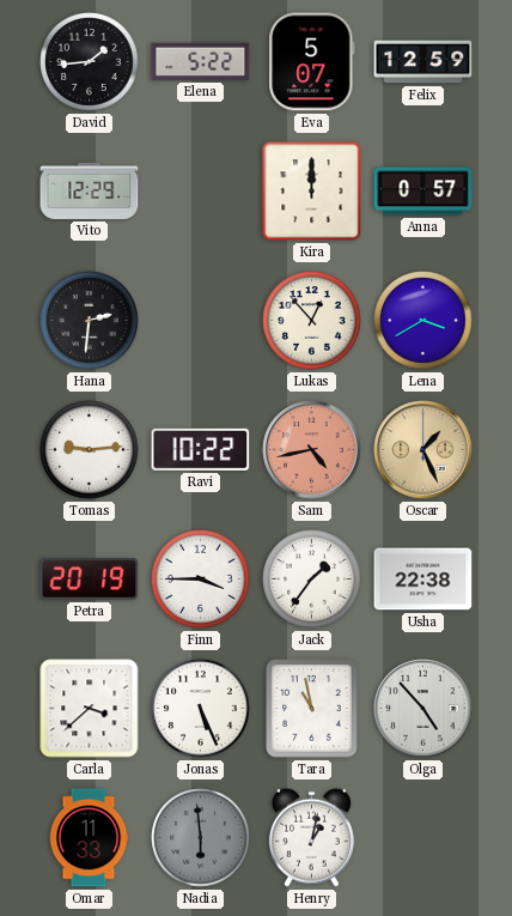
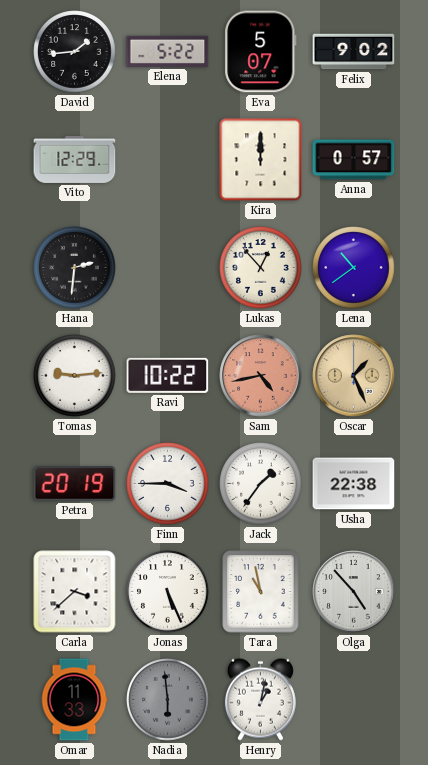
Felix: 12:59 -> 9:02 (354, 52)
Lena: 3:40 -> 10:39 (354, 268)
